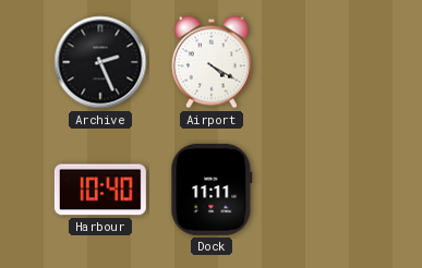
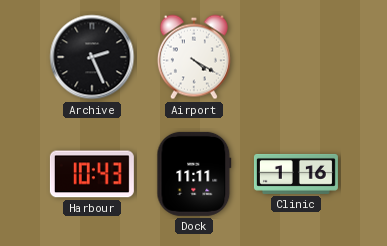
Harbour: 10:40 -> 10:43 (92, 174)
Clinic: none -> 1:16 (296, 174)
